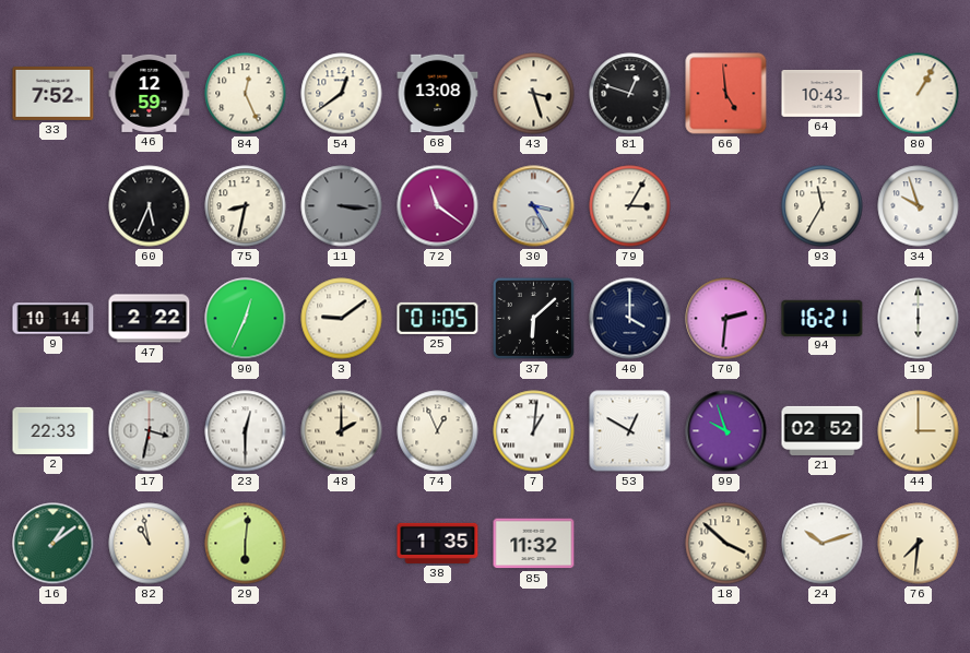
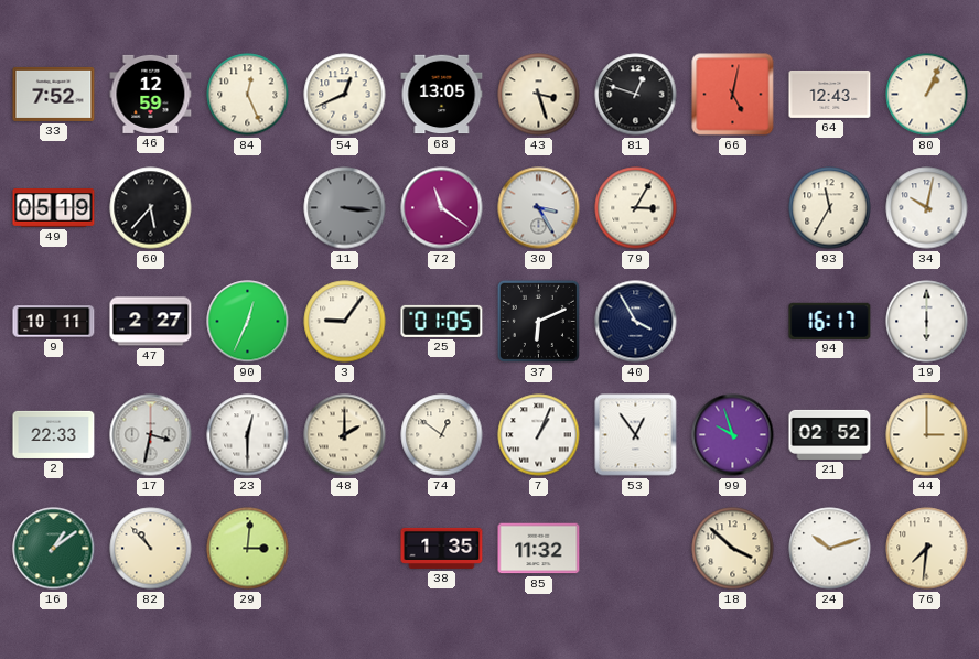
54: 12:39 -> 12:41 (345, 95)
68: 13:08 -> 13:05 (442, 95)
66: 4:59 -> 5:02 (733, 95)
64: 10:43 -> 12:43 (830, 94)
80: 1:05 -> 1:04 (927, 95)
49: none -> 05:19 (54, 208)
60: 5:34 -> 5:37 (151, 208)
75: 8:32 -> none (246, 206)
34: 9:57 -> 10:02 (927, 208)
9: 10:14 -> 10:11 (54, 322)
47: 2:22 -> 2:27 (151, 322)
3: 9:09 -> 9:06 (345, 322)
37: 6:08 -> 6:11 (538, 321)
40: 4:00 -> 3:55 (636, 322)
70: 2:31 -> none (726, 319)
94: 16:21 -> 16:17 (830, 321)
74: 12:56 -> 12:51 (442, 435)
7: 1:01 -> 1:04 (539, 435)
53: 12:50 -> 12:54 (636, 435)
82: 10:58 -> 10:53 (151, 549)
29: 6:01 -> 3:01 (248, 549)
